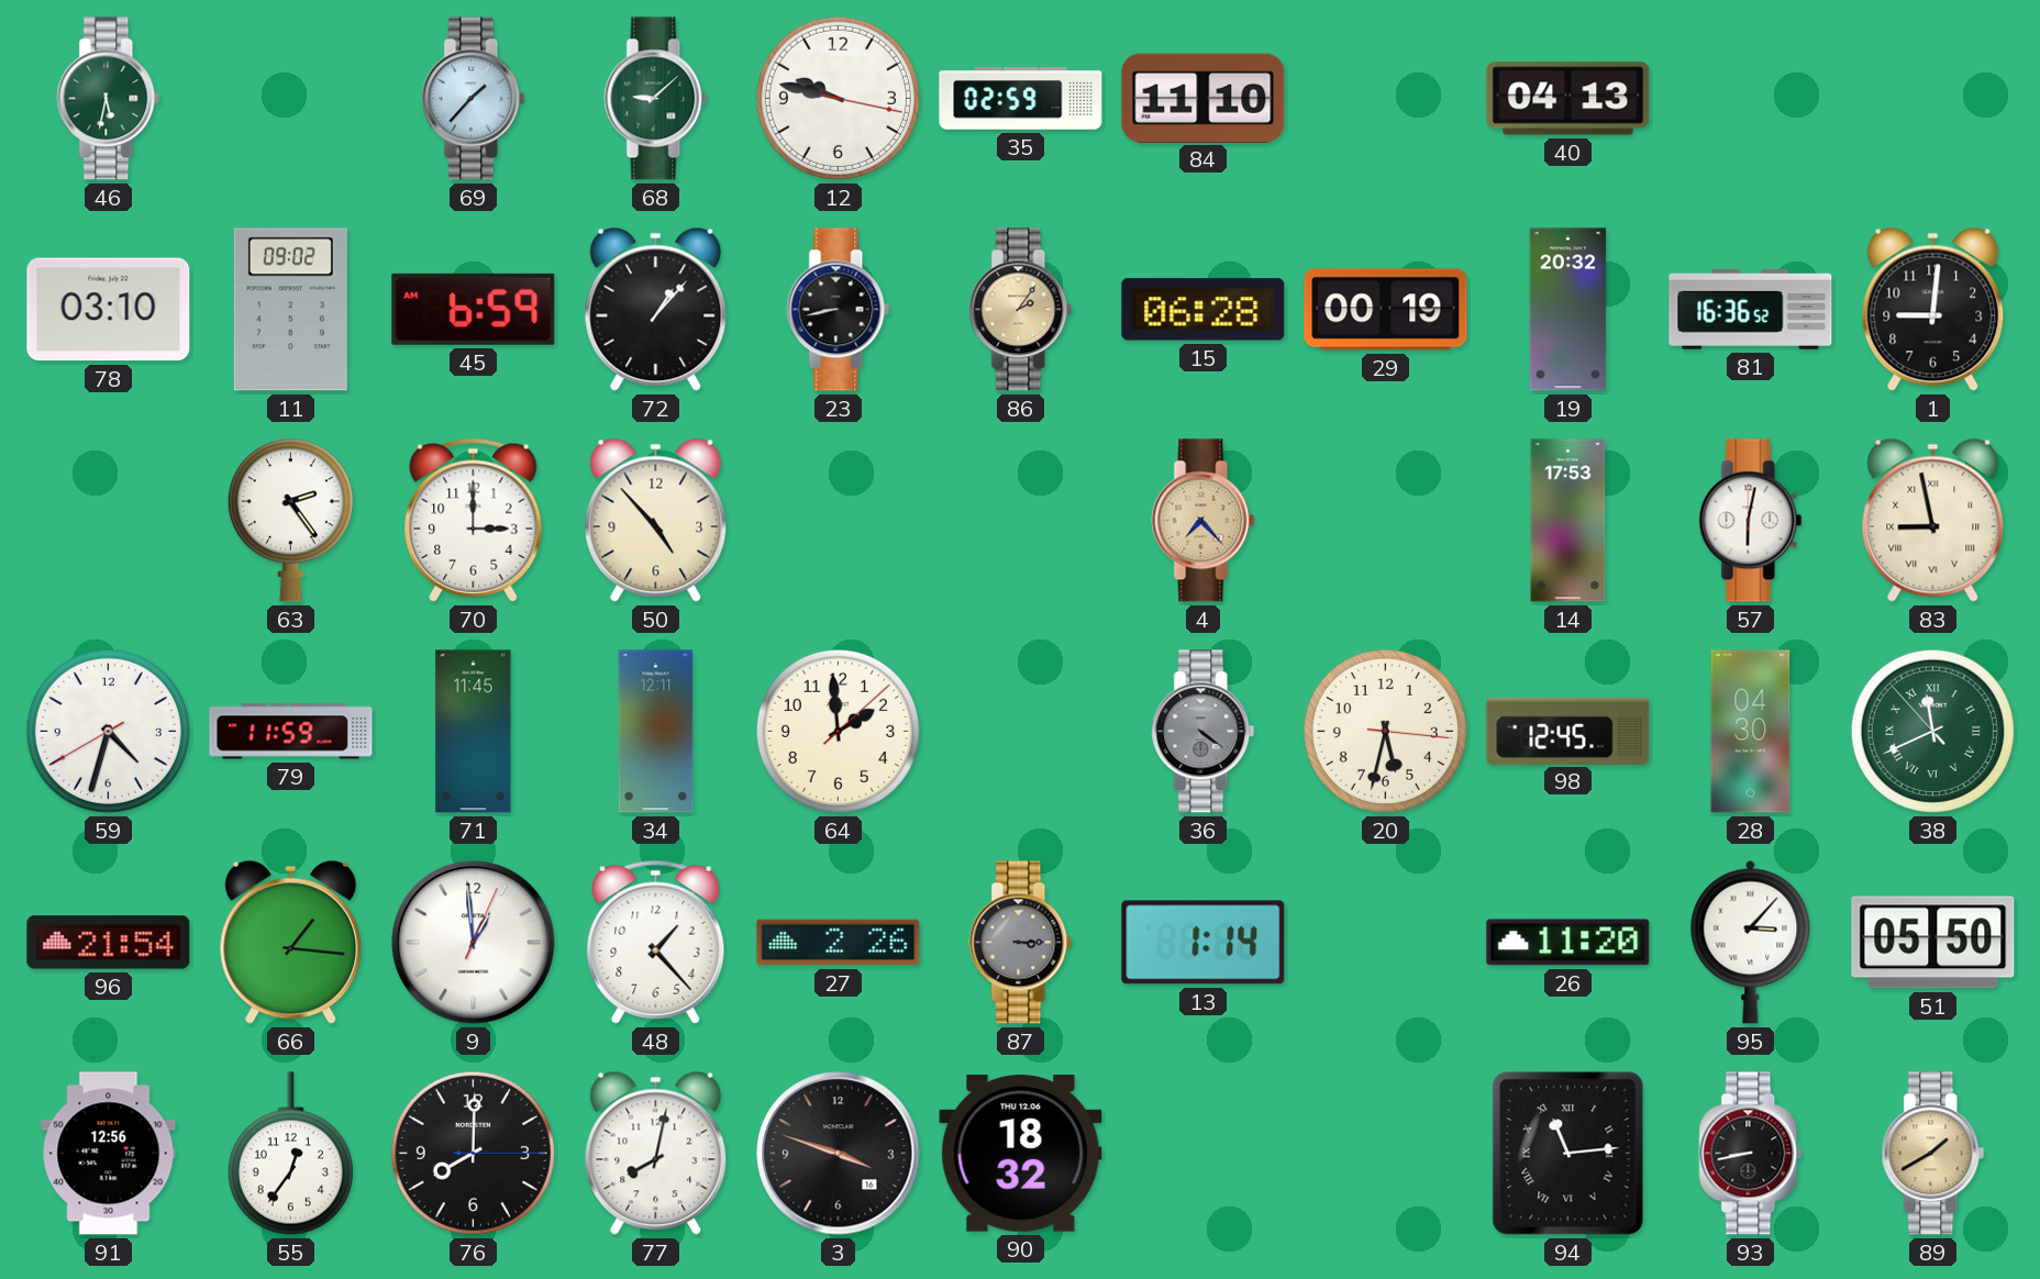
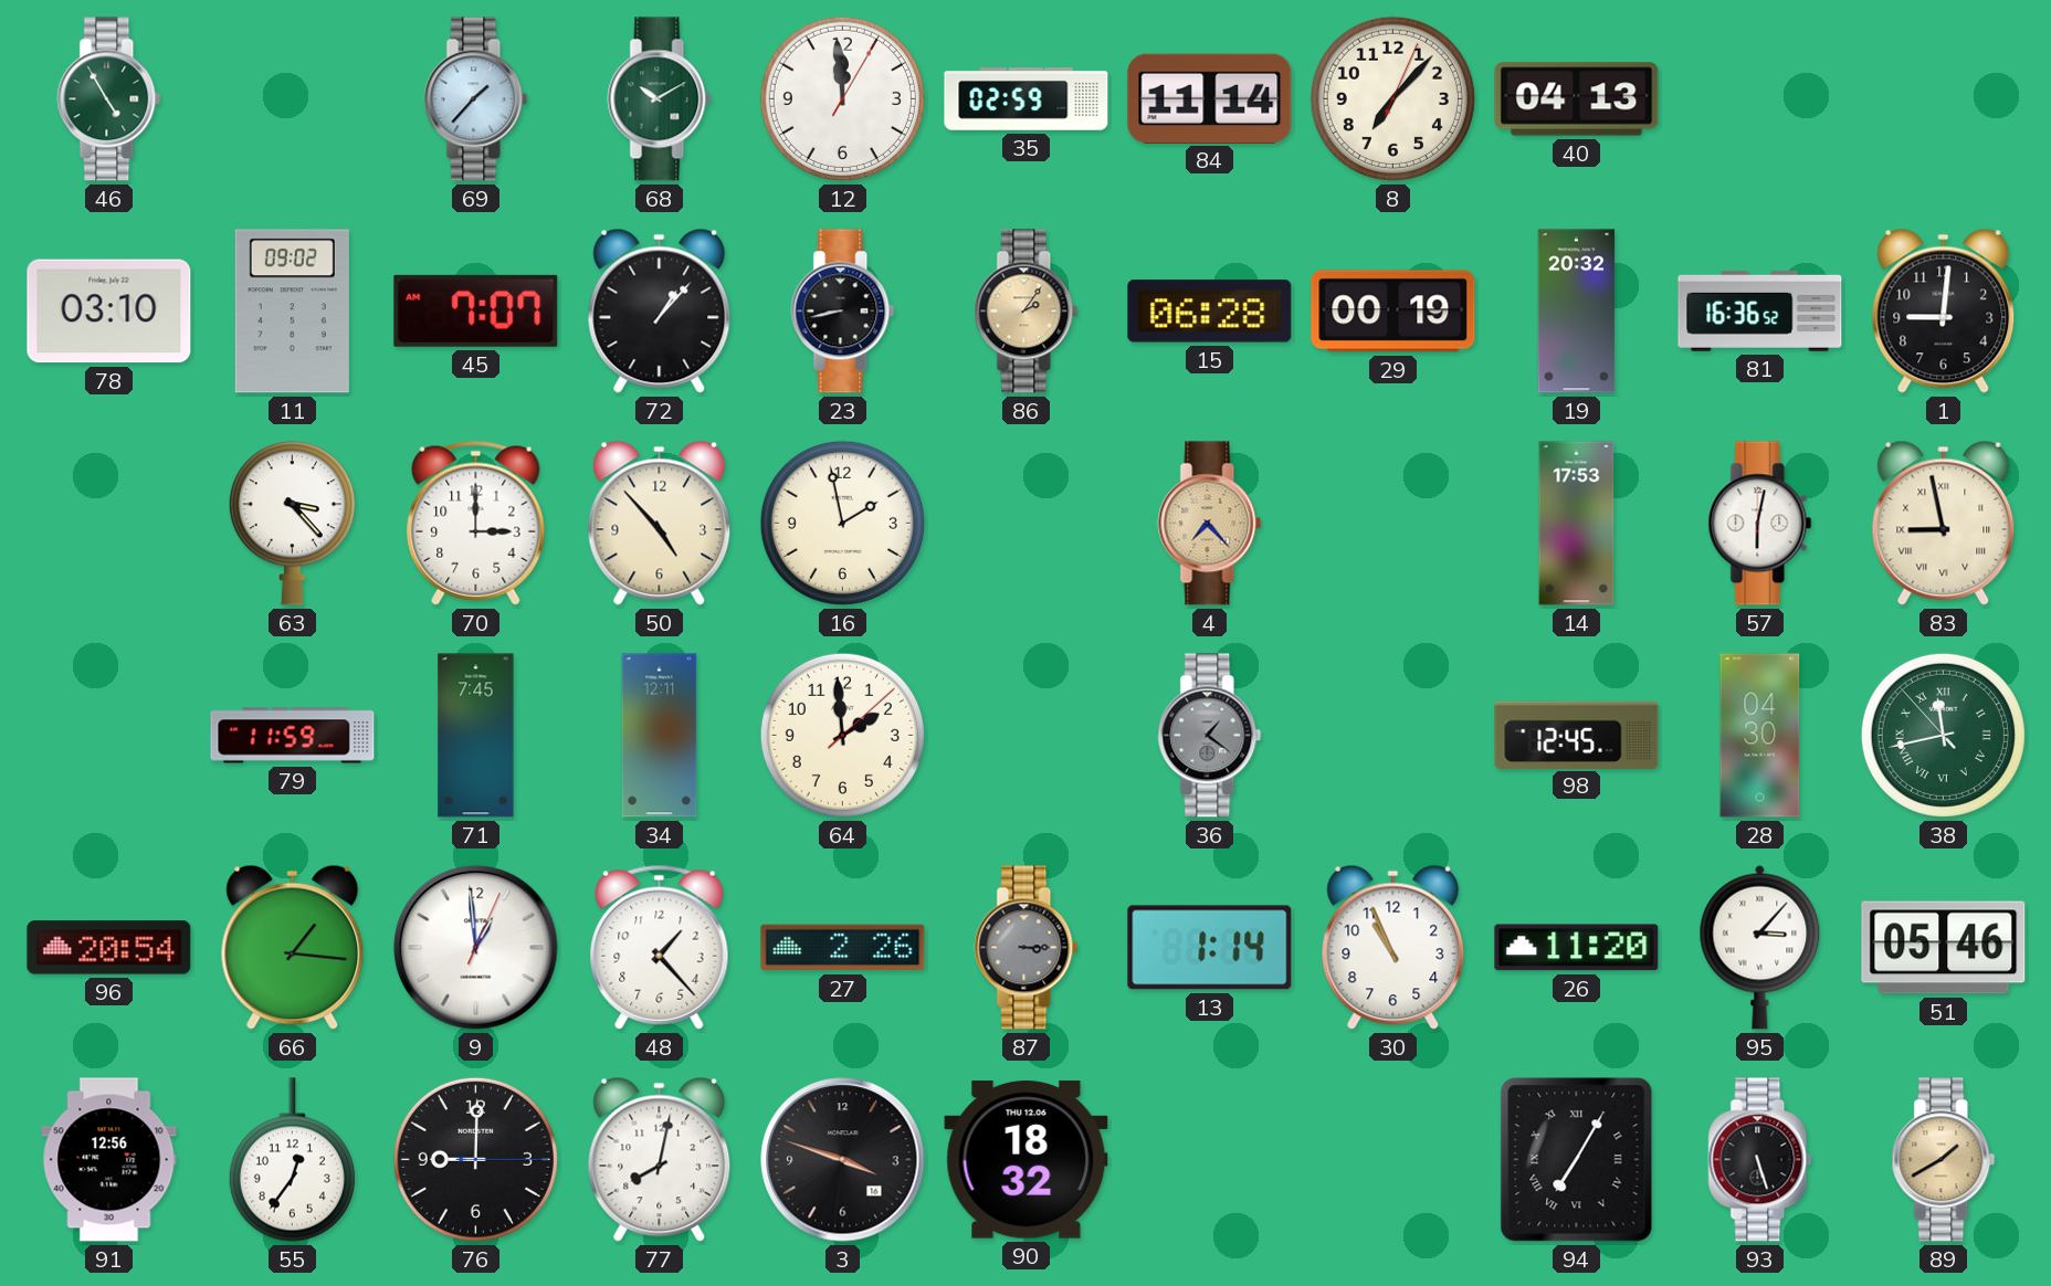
46: 5:32 -> 4:55 (109, 99)
68: 9:08 -> 10:10 (660, 99)
12: 9:47 -> 11:59 (842, 98)
84: 11:10 -> 11:14 (1210, 98)
8: none -> 7:07 (1392, 98)
45: 6:59 -> 7:07 (476, 310)
63: 2:24 -> 3:23 (292, 524)
16: none -> 1:58 (842, 523)
59: 4:32 -> none (108, 731)
71: 11:45 -> 7:45 (476, 736)
36: 4:21 -> 1:21 (1210, 736)
20: 5:32 -> none (1385, 731)
38: 11:40 -> 11:42 (1943, 735)
96: 21:54 -> 20:54 (109, 948)
30: none -> 10:56 (1393, 947)
51: 05:50 -> 05:46 (1944, 948)
76: 8:00 -> 9:00 (475, 1159)
94: 11:14 -> 7:05 (1577, 1160)
93: 8:43 -> 5:27 (1760, 1160)
